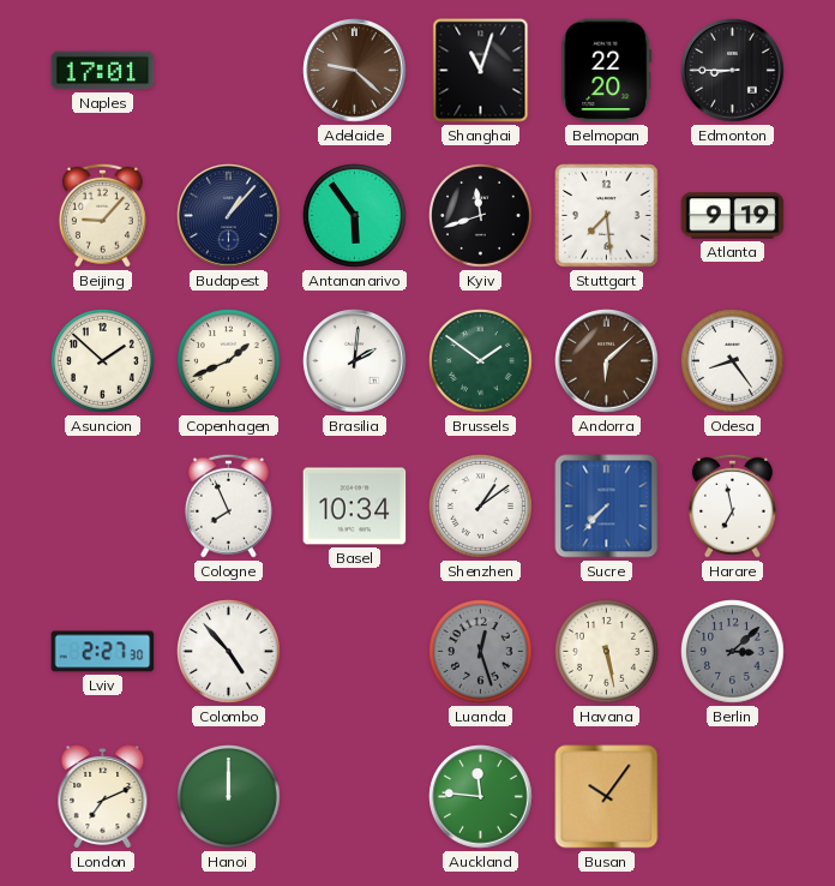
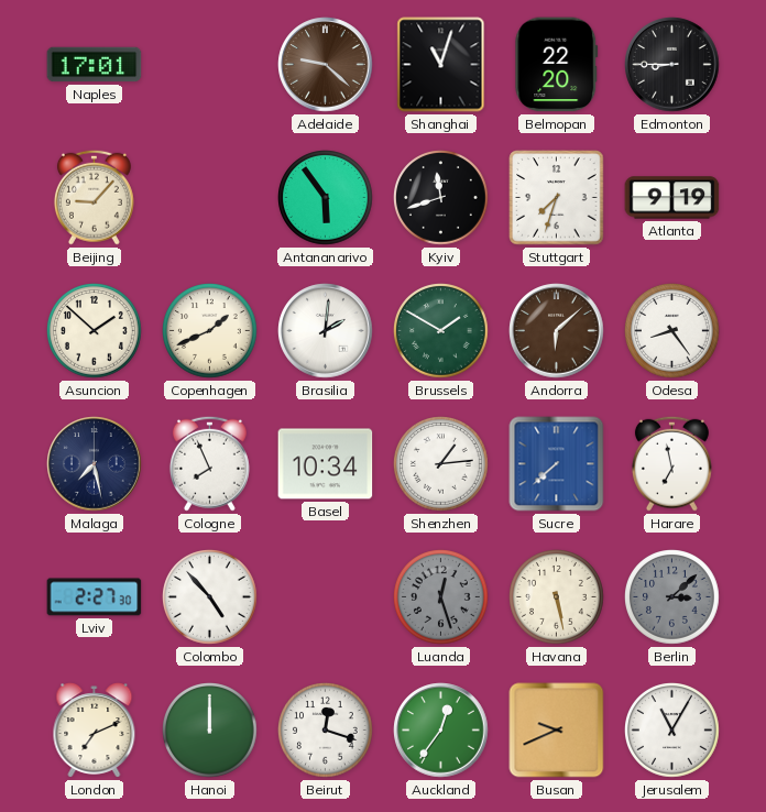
Budapest: 1:07 -> none (229, 216)
Stuttgart: 7:29 -> 7:33 (557, 198)
Brussels: 1:51 -> 1:50 (441, 331)
Malaga: none -> 7:28 (95, 464)
Shenzhen: 1:09 -> 1:14 (441, 464)
Sucre: 7:37 -> 7:38 (557, 464)
Beirut: none -> 12:18 (326, 731)
Auckland: 11:46 -> 12:36 (441, 731)
Busan: 10:06 -> 9:41 (557, 731)
Jerusalem: none -> 11:05 (672, 731)
